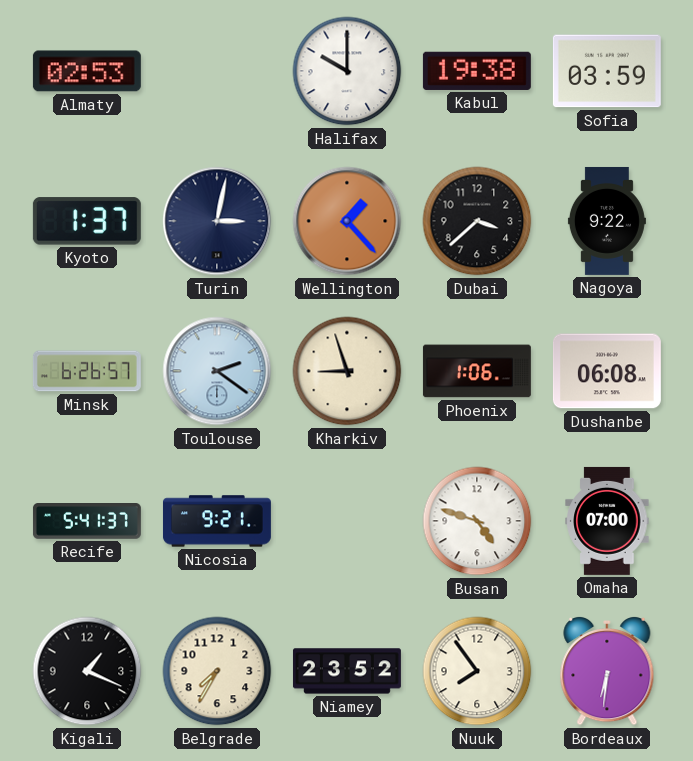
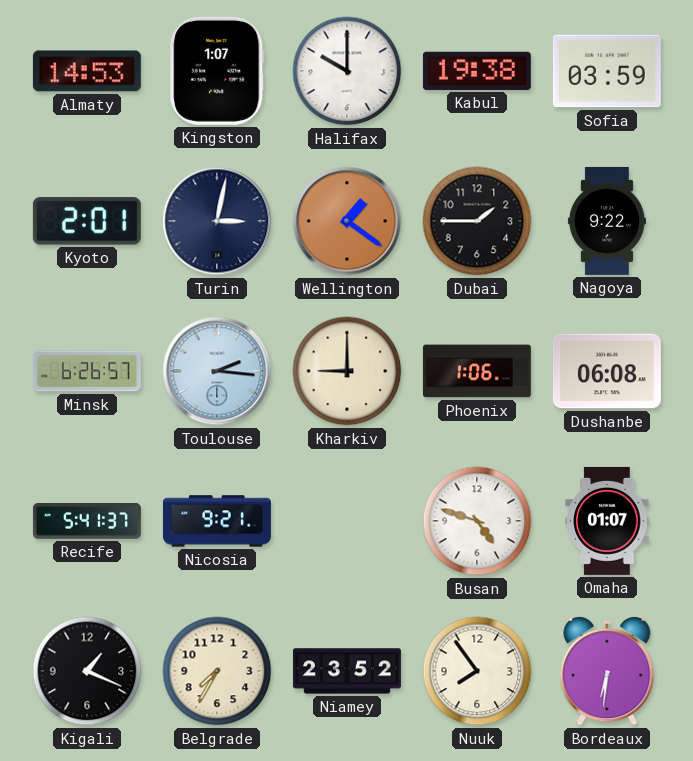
Almaty: 02:53 -> 14:53 (87, 71)
Kingston: none -> 1:07 (217, 71)
Kyoto: 1:37 -> 2:01 (87, 221)
Wellington: 1:23 -> 1:21 (347, 221)
Dubai: 3:38 -> 1:45 (477, 221)
Toulouse: 2:21 -> 2:16 (217, 371)
Kharkiv: 8:57 -> 9:00 (347, 371)
Omaha: 07:00 -> 01:07 (607, 521)
